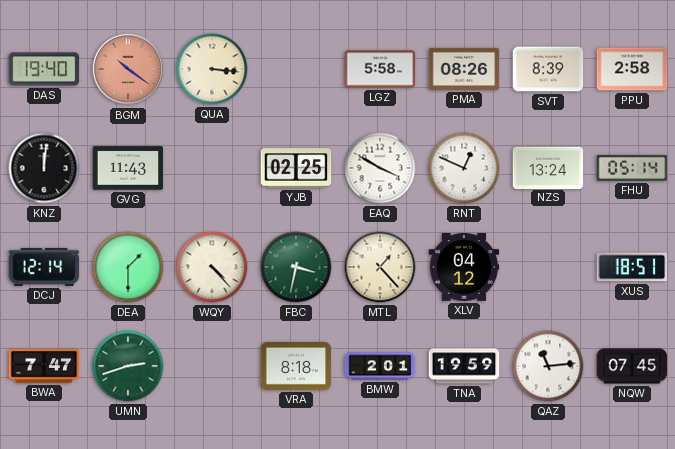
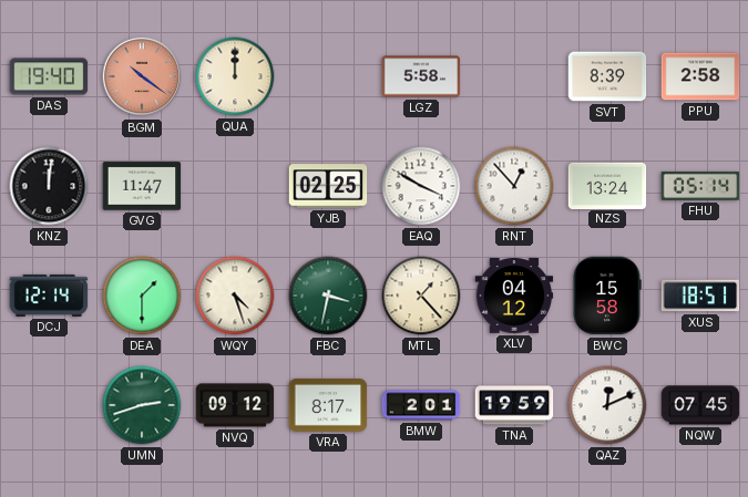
QUA: 3:16 -> 12:00 (235, 76)
PMA: 08:26 -> none (464, 69)
GVG: 11:43 -> 11:47 (142, 186)
RNT: 12:49 -> 12:53 (514, 186)
WQY: 4:23 -> 4:27 (235, 296)
BWC: none -> 15:58 (607, 296)
BWA: 7:47 -> none (44, 366)
NVQ: none -> 09:12 (235, 405)
VRA: 8:18 -> 8:17 (328, 405)
QAZ: 11:14 -> 12:11 (607, 405)
